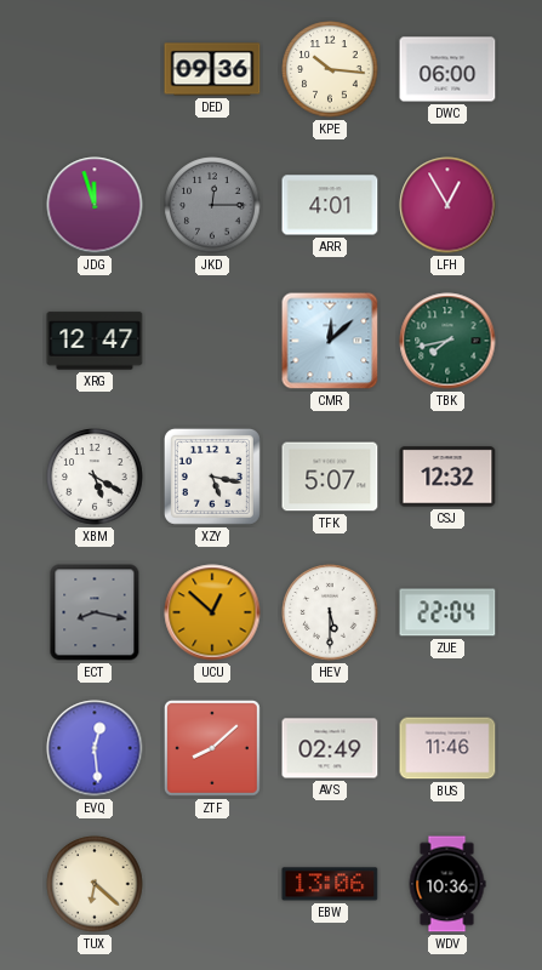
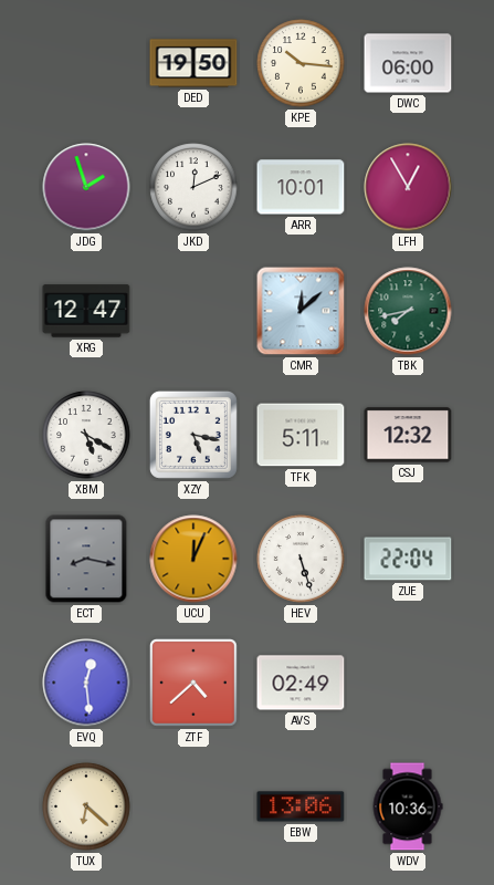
DED: 09:36 -> 19:50 (193, 63)
JDG: 11:57 -> 1:57 (86, 187)
JKD: 12:15 -> 12:11 (193, 187)
JKD dial: grey -> white (193, 187)
ARR: 4:01 -> 10:01 (301, 187)
TFK: 5:07 -> 5:11 (301, 435)
UCU: 12:52 -> 12:04 (193, 559)
HEV: 5:30 -> 5:27 (301, 559)
ZTF: 8:08 -> 4:38 (193, 683)
BUS: 11:46 -> none (447, 748)
